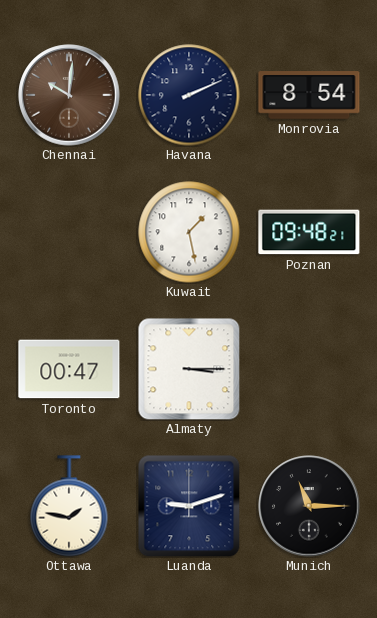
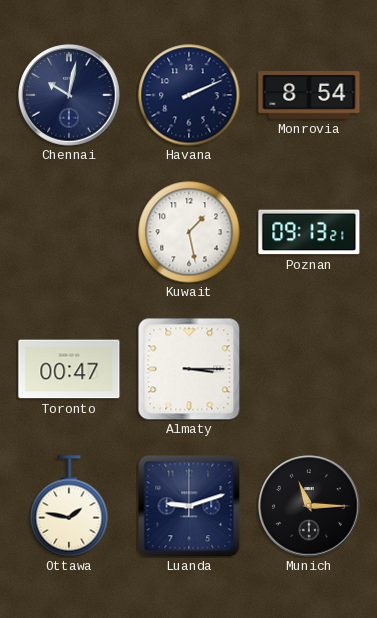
Chennai: 10:01 -> 10:02 (69, 95)
Chennai dial: brown -> navy (69, 95)
Poznan: 09:48 -> 09:13 (309, 232)
